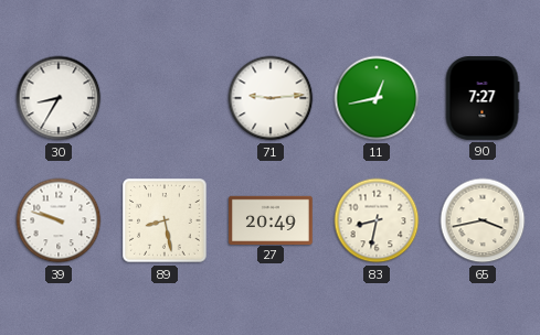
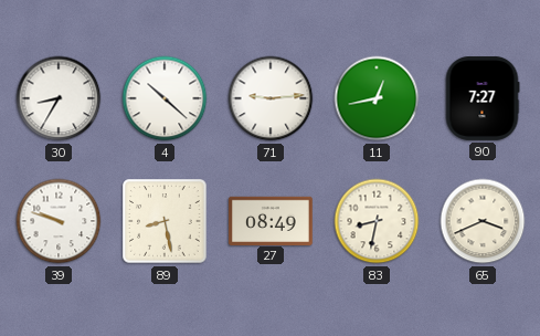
4: none -> 10:22 (165, 98)
27: 20:49 -> 08:49 (272, 220)
65: 3:43 -> 3:41 (483, 221)
